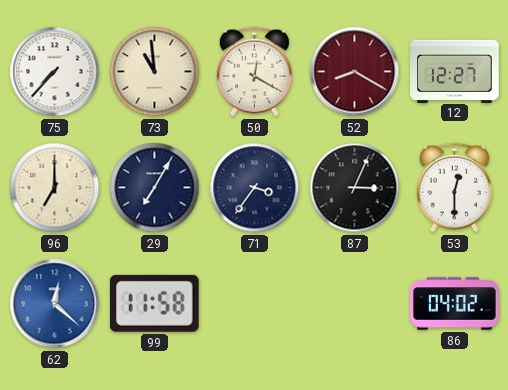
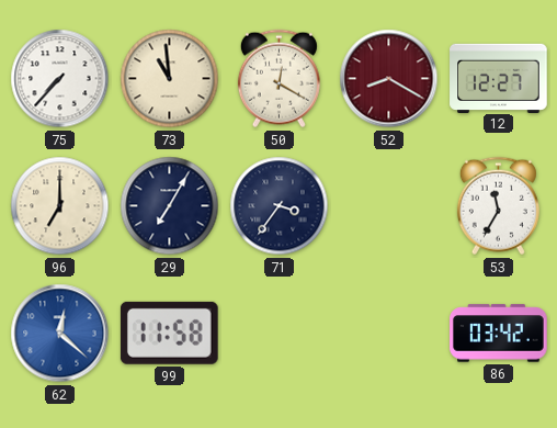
87: 3:04 -> none (355, 188)
53: 12:30 -> 11:35 (498, 206)
86: 04:02 -> 03:42 (499, 334)
